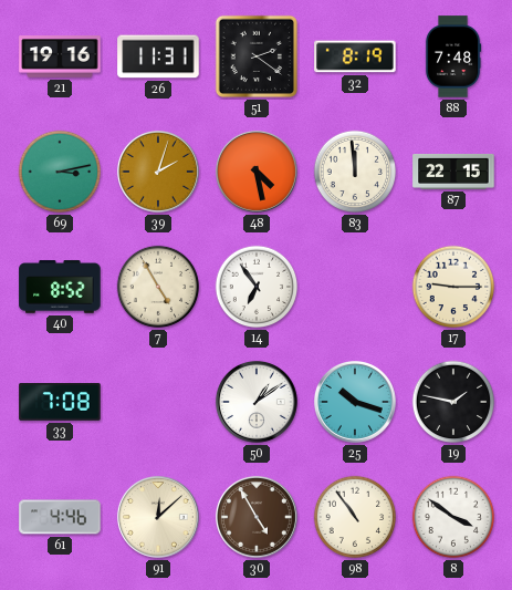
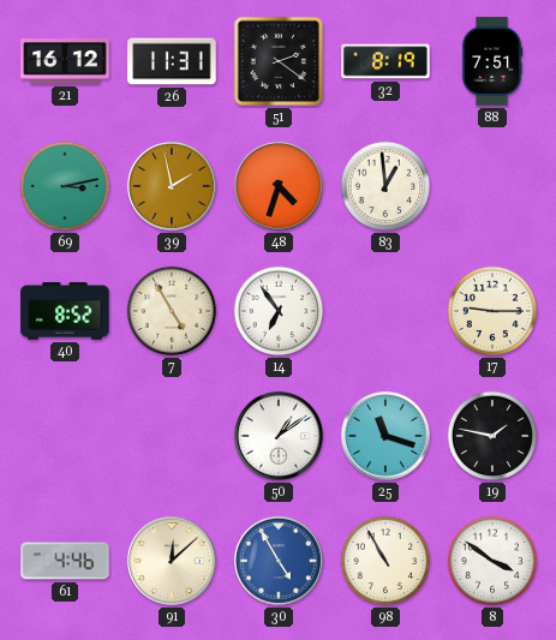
21: 19:16 -> 16:12 (65, 61)
88: 7:48 -> 7:51 (492, 61)
39: 2:03 -> 1:58 (172, 186)
48: 4:28 -> 4:33 (279, 186)
83: 11:59 -> 12:59 (385, 186)
87: 22:15 -> none (453, 172)
33: 7:08 -> none (60, 403)
25: 10:18 -> 11:18 (385, 436)
30 dial: brown -> blue (279, 561)
98: 10:54 -> 10:55 (385, 561)
